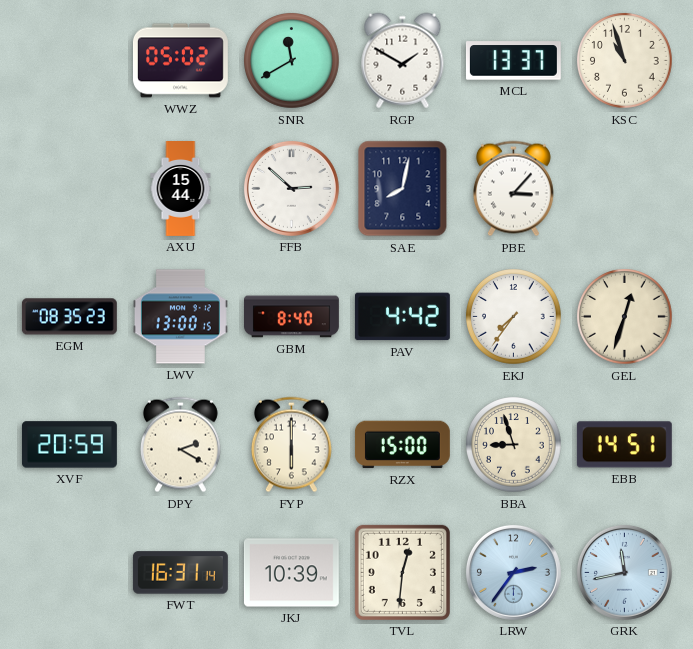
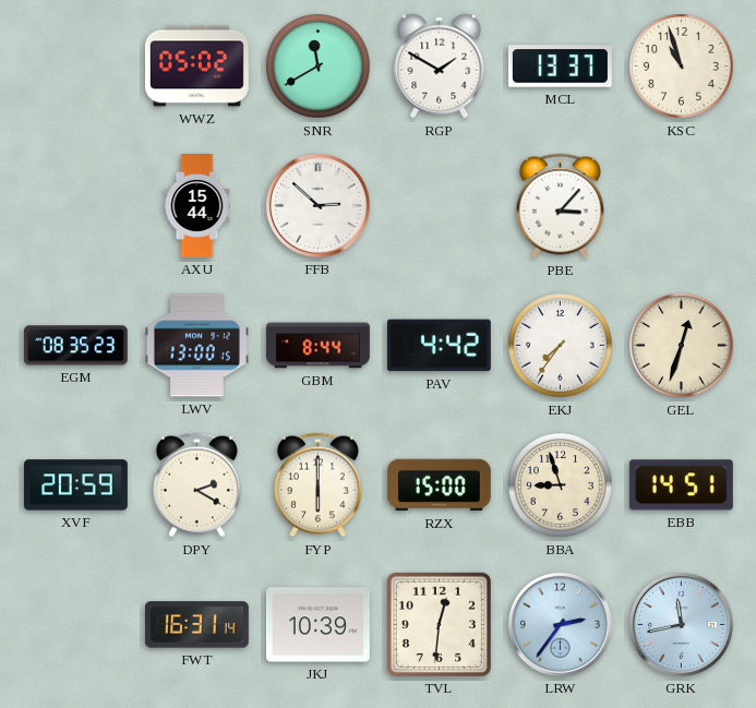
SAE: 8:02 -> none (403, 189)
GBM: 8:40 -> 8:44 (319, 346)
